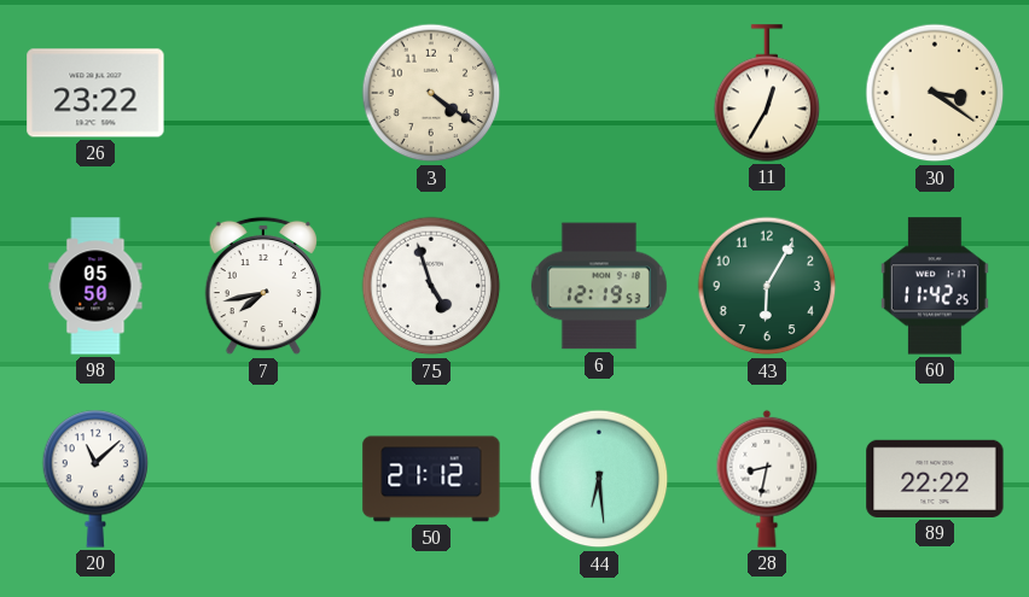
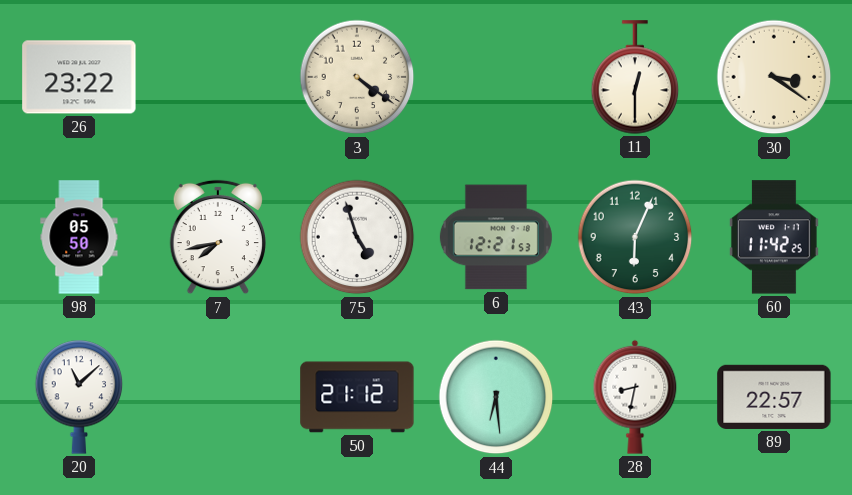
11: 12:35 -> 12:30 (635, 77)
6: 12:19 -> 12:21 (496, 237)
43: 6:05 -> 6:04 (635, 237)
89: 22:22 -> 22:57 (774, 397)
